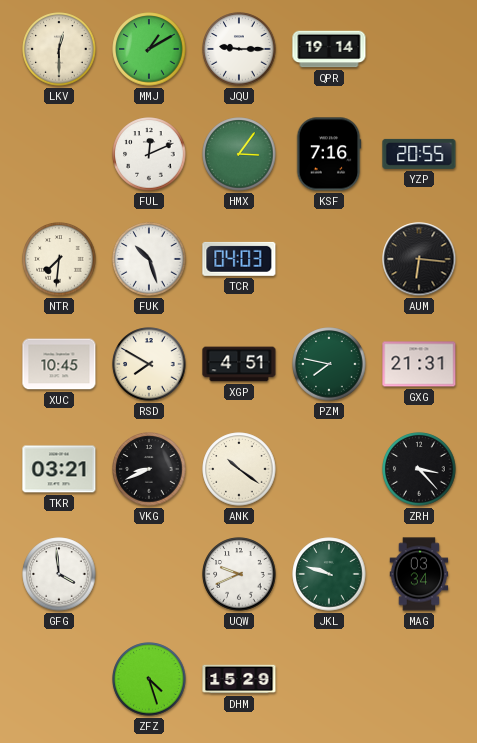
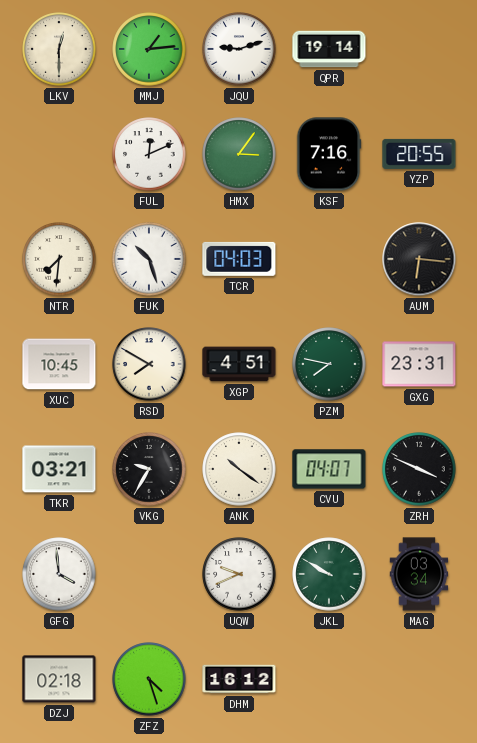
MMJ: 1:10 -> 1:14 (149, 49)
JQU: 9:15 -> 9:12 (239, 49)
GXG: 21:31 -> 23:31 (419, 364)
VKG: 8:41 -> 9:35 (149, 469)
CVU: none -> 04:07 (329, 469)
ZRH: 3:23 -> 3:49 (419, 469)
JKL: 9:48 -> 9:50 (329, 574)
DZJ: none -> 02:18 (59, 679)
DHM: 15:29 -> 16:12 (239, 679)
